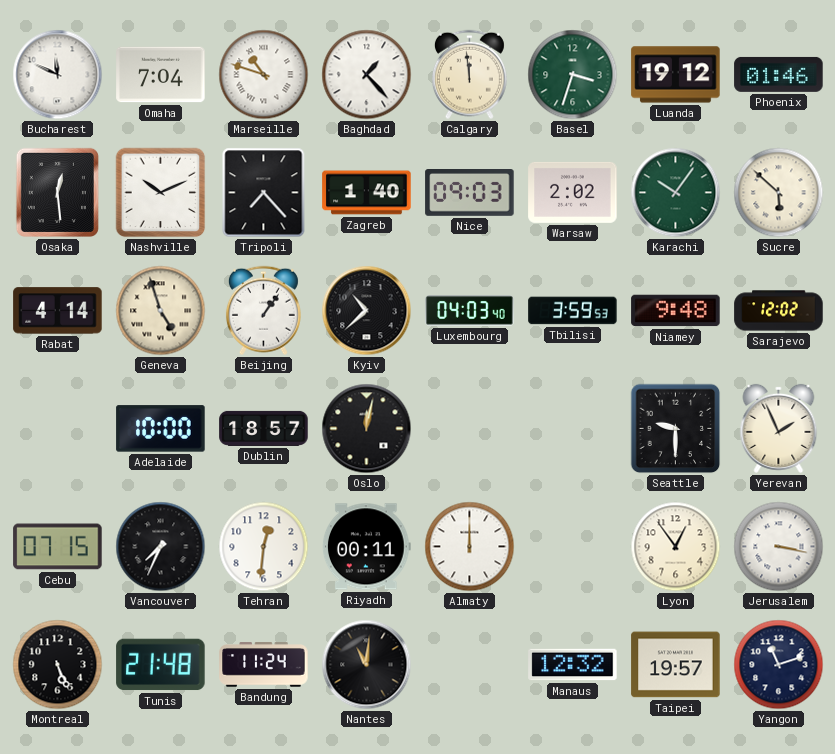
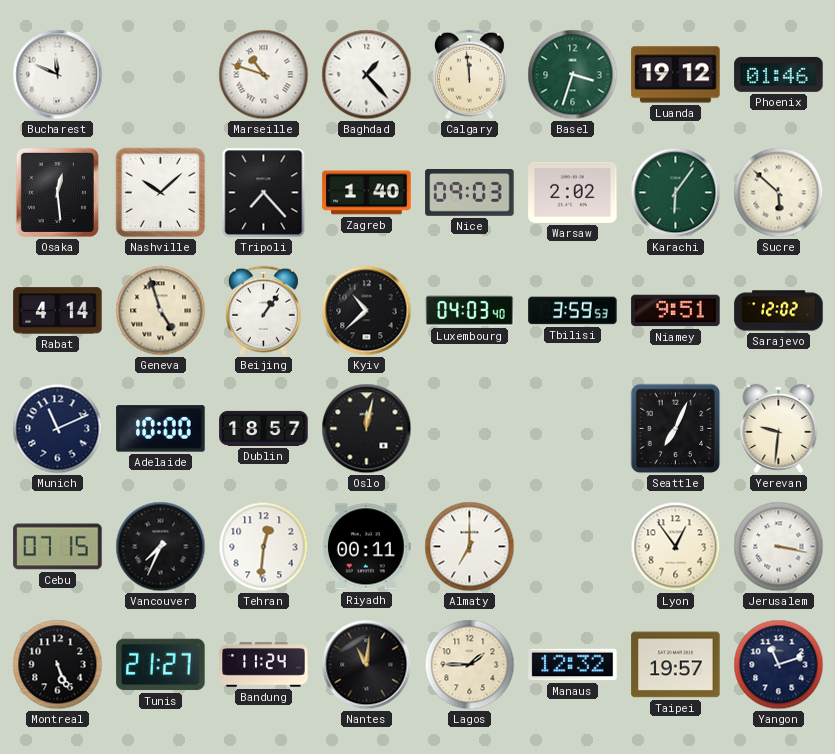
Omaha: 7:04 -> none (161, 75)
Nashville: 10:11 -> 10:08 (161, 193)
Karachi: 10:06 -> 6:06 (676, 193)
Niamey: 9:48 -> 9:51 (676, 311)
Munich: none -> 11:11 (58, 429)
Seattle: 9:30 -> 7:04 (676, 429)
Yerevan: 1:56 -> 9:31 (779, 428)
Almaty: 12:00 -> 7:00 (470, 547)
Tunis: 21:48 -> 21:27 (161, 665)
Lagos: none -> 1:45 (470, 665)
